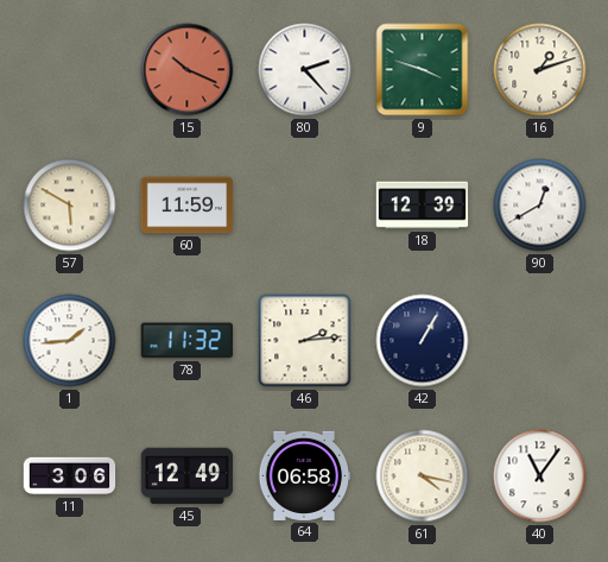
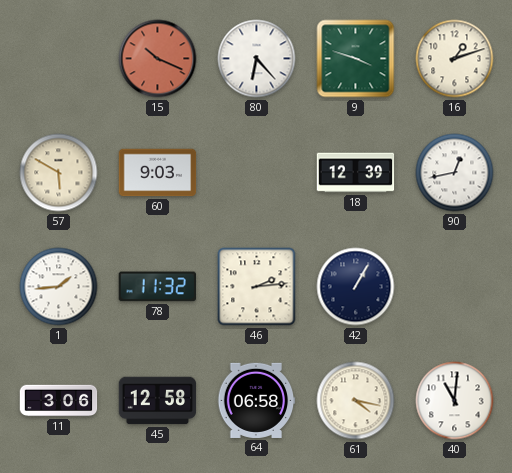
80: 2:23 -> 6:23 (257, 59)
60: 11:59 -> 9:03 (158, 173)
90: 12:40 -> 12:43 (455, 173)
45: 12:49 -> 12:58 (158, 401)
40: 11:06 -> 11:01 (455, 401)
